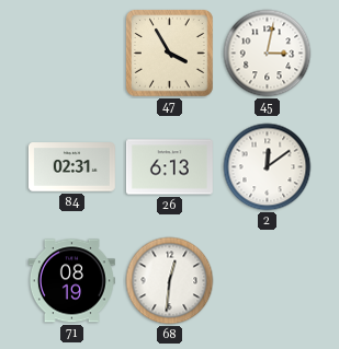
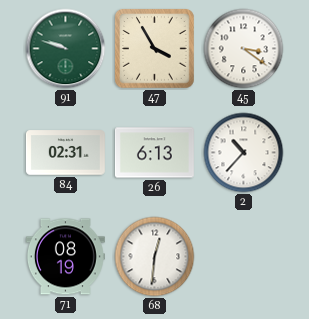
91: none -> 9:48 (66, 49)
45: 3:02 -> 3:21 (244, 49)
2: 12:09 -> 10:37 (244, 153)
